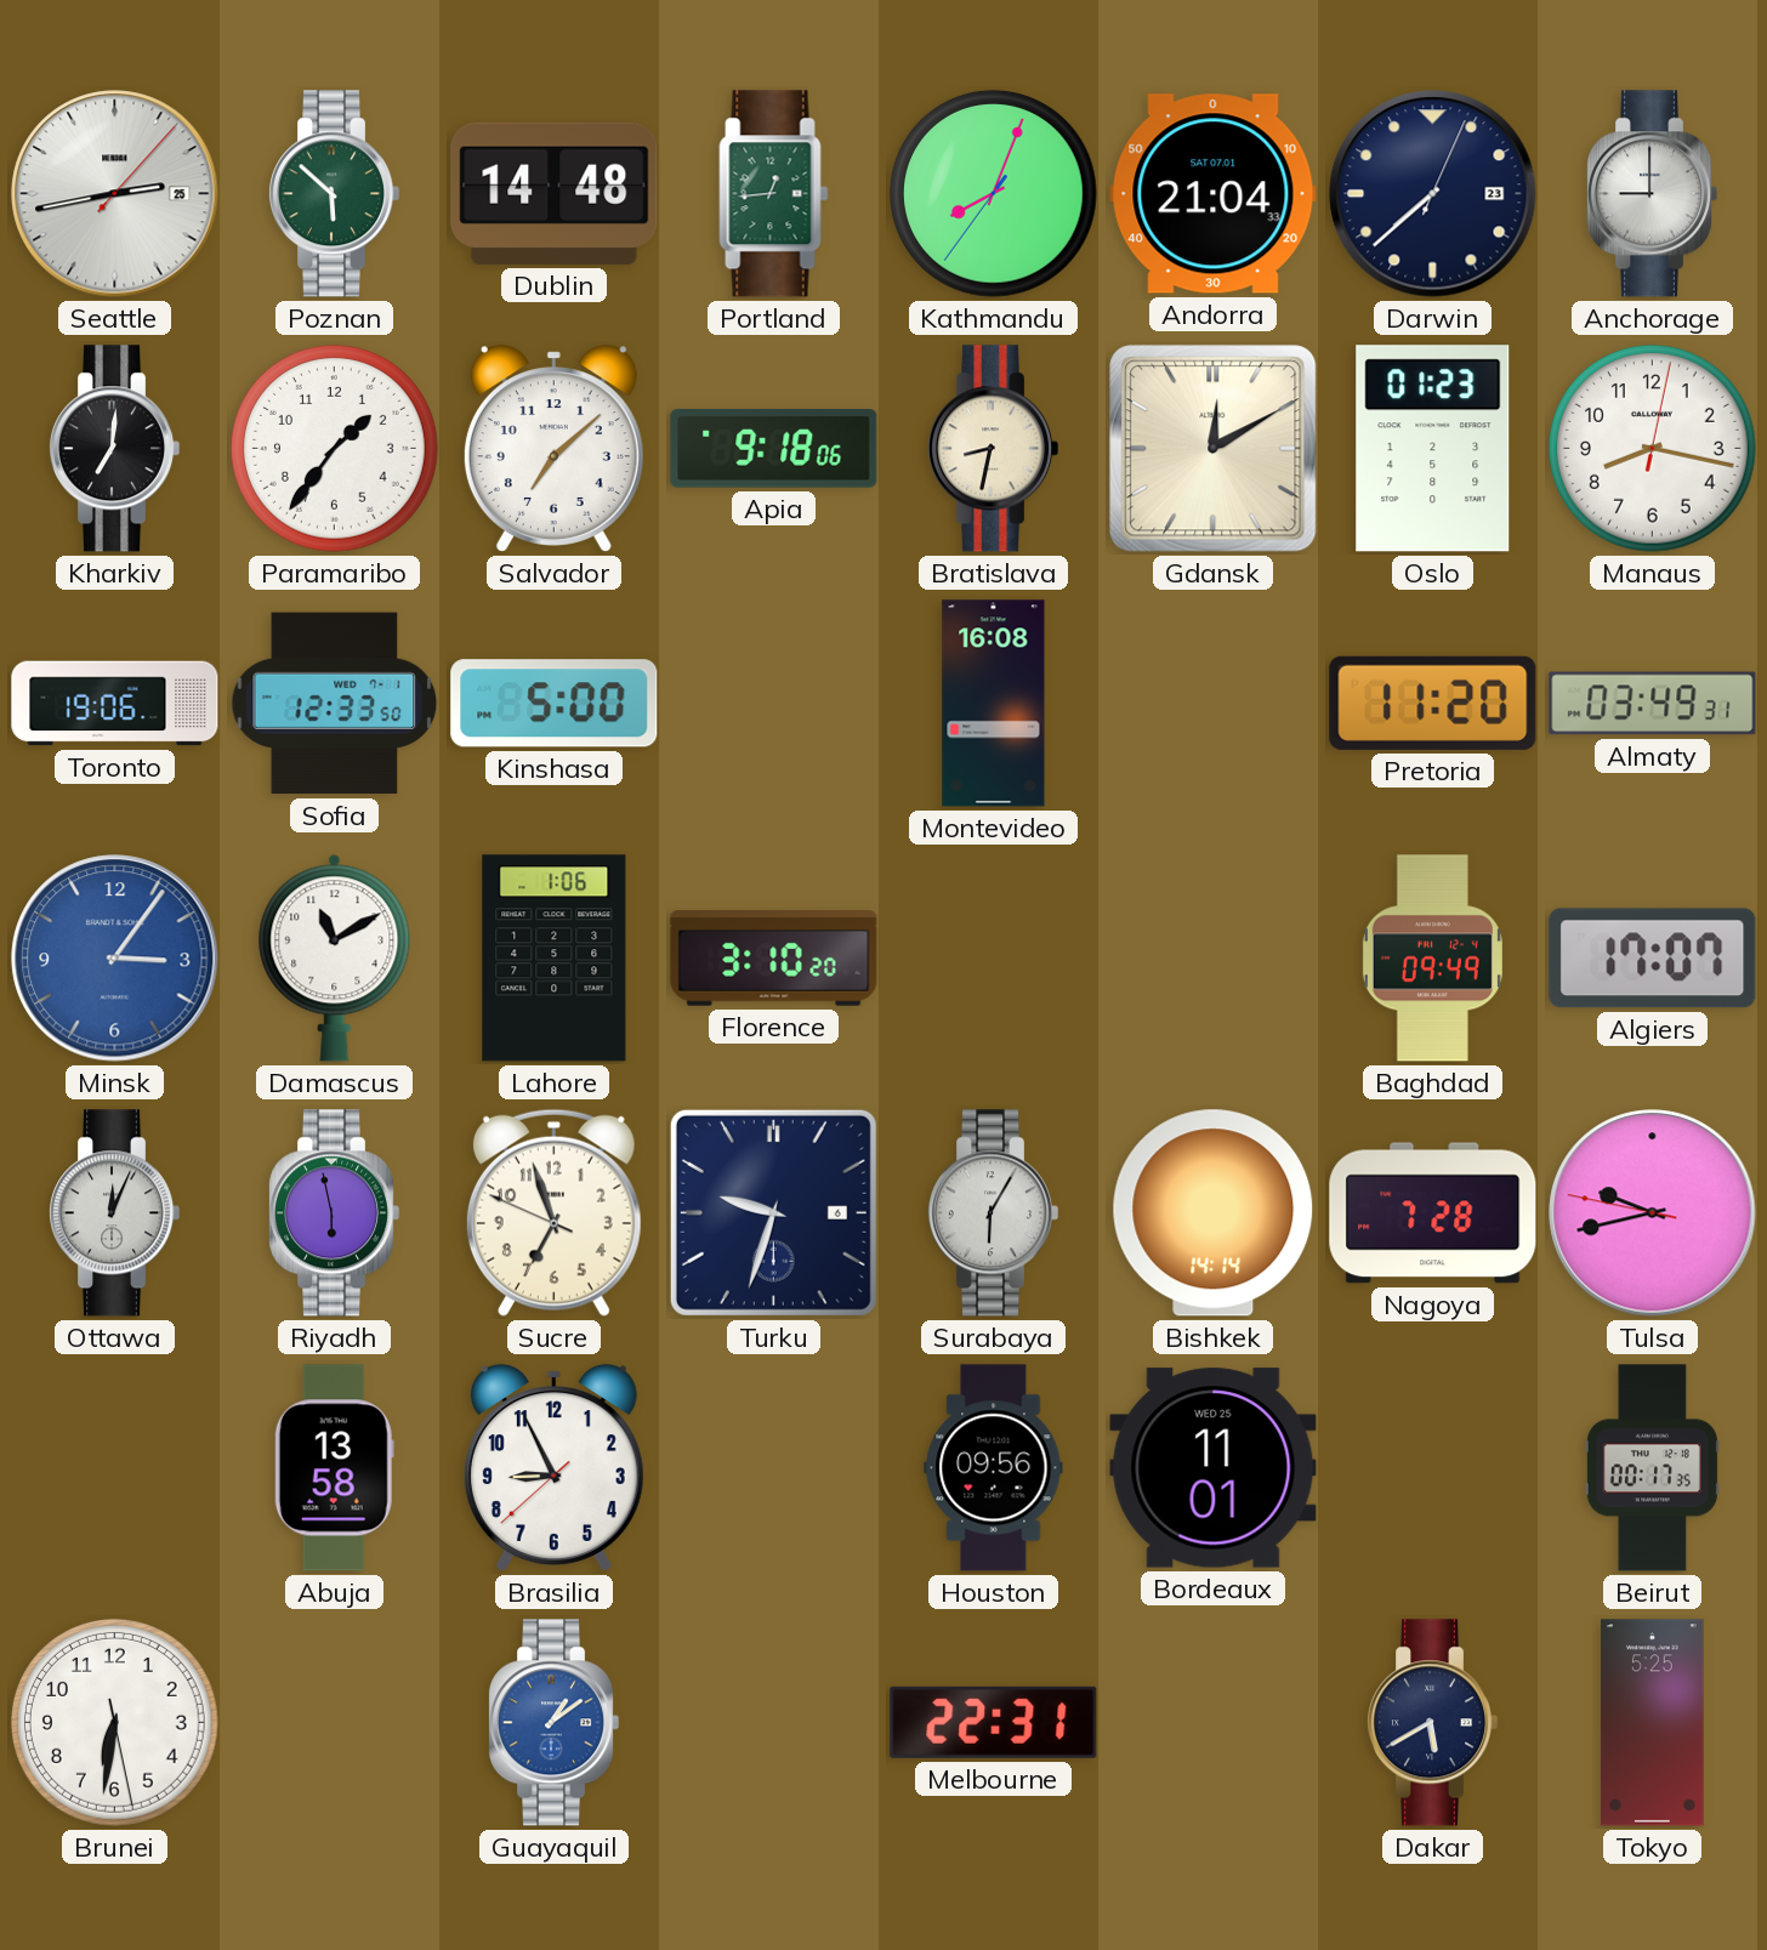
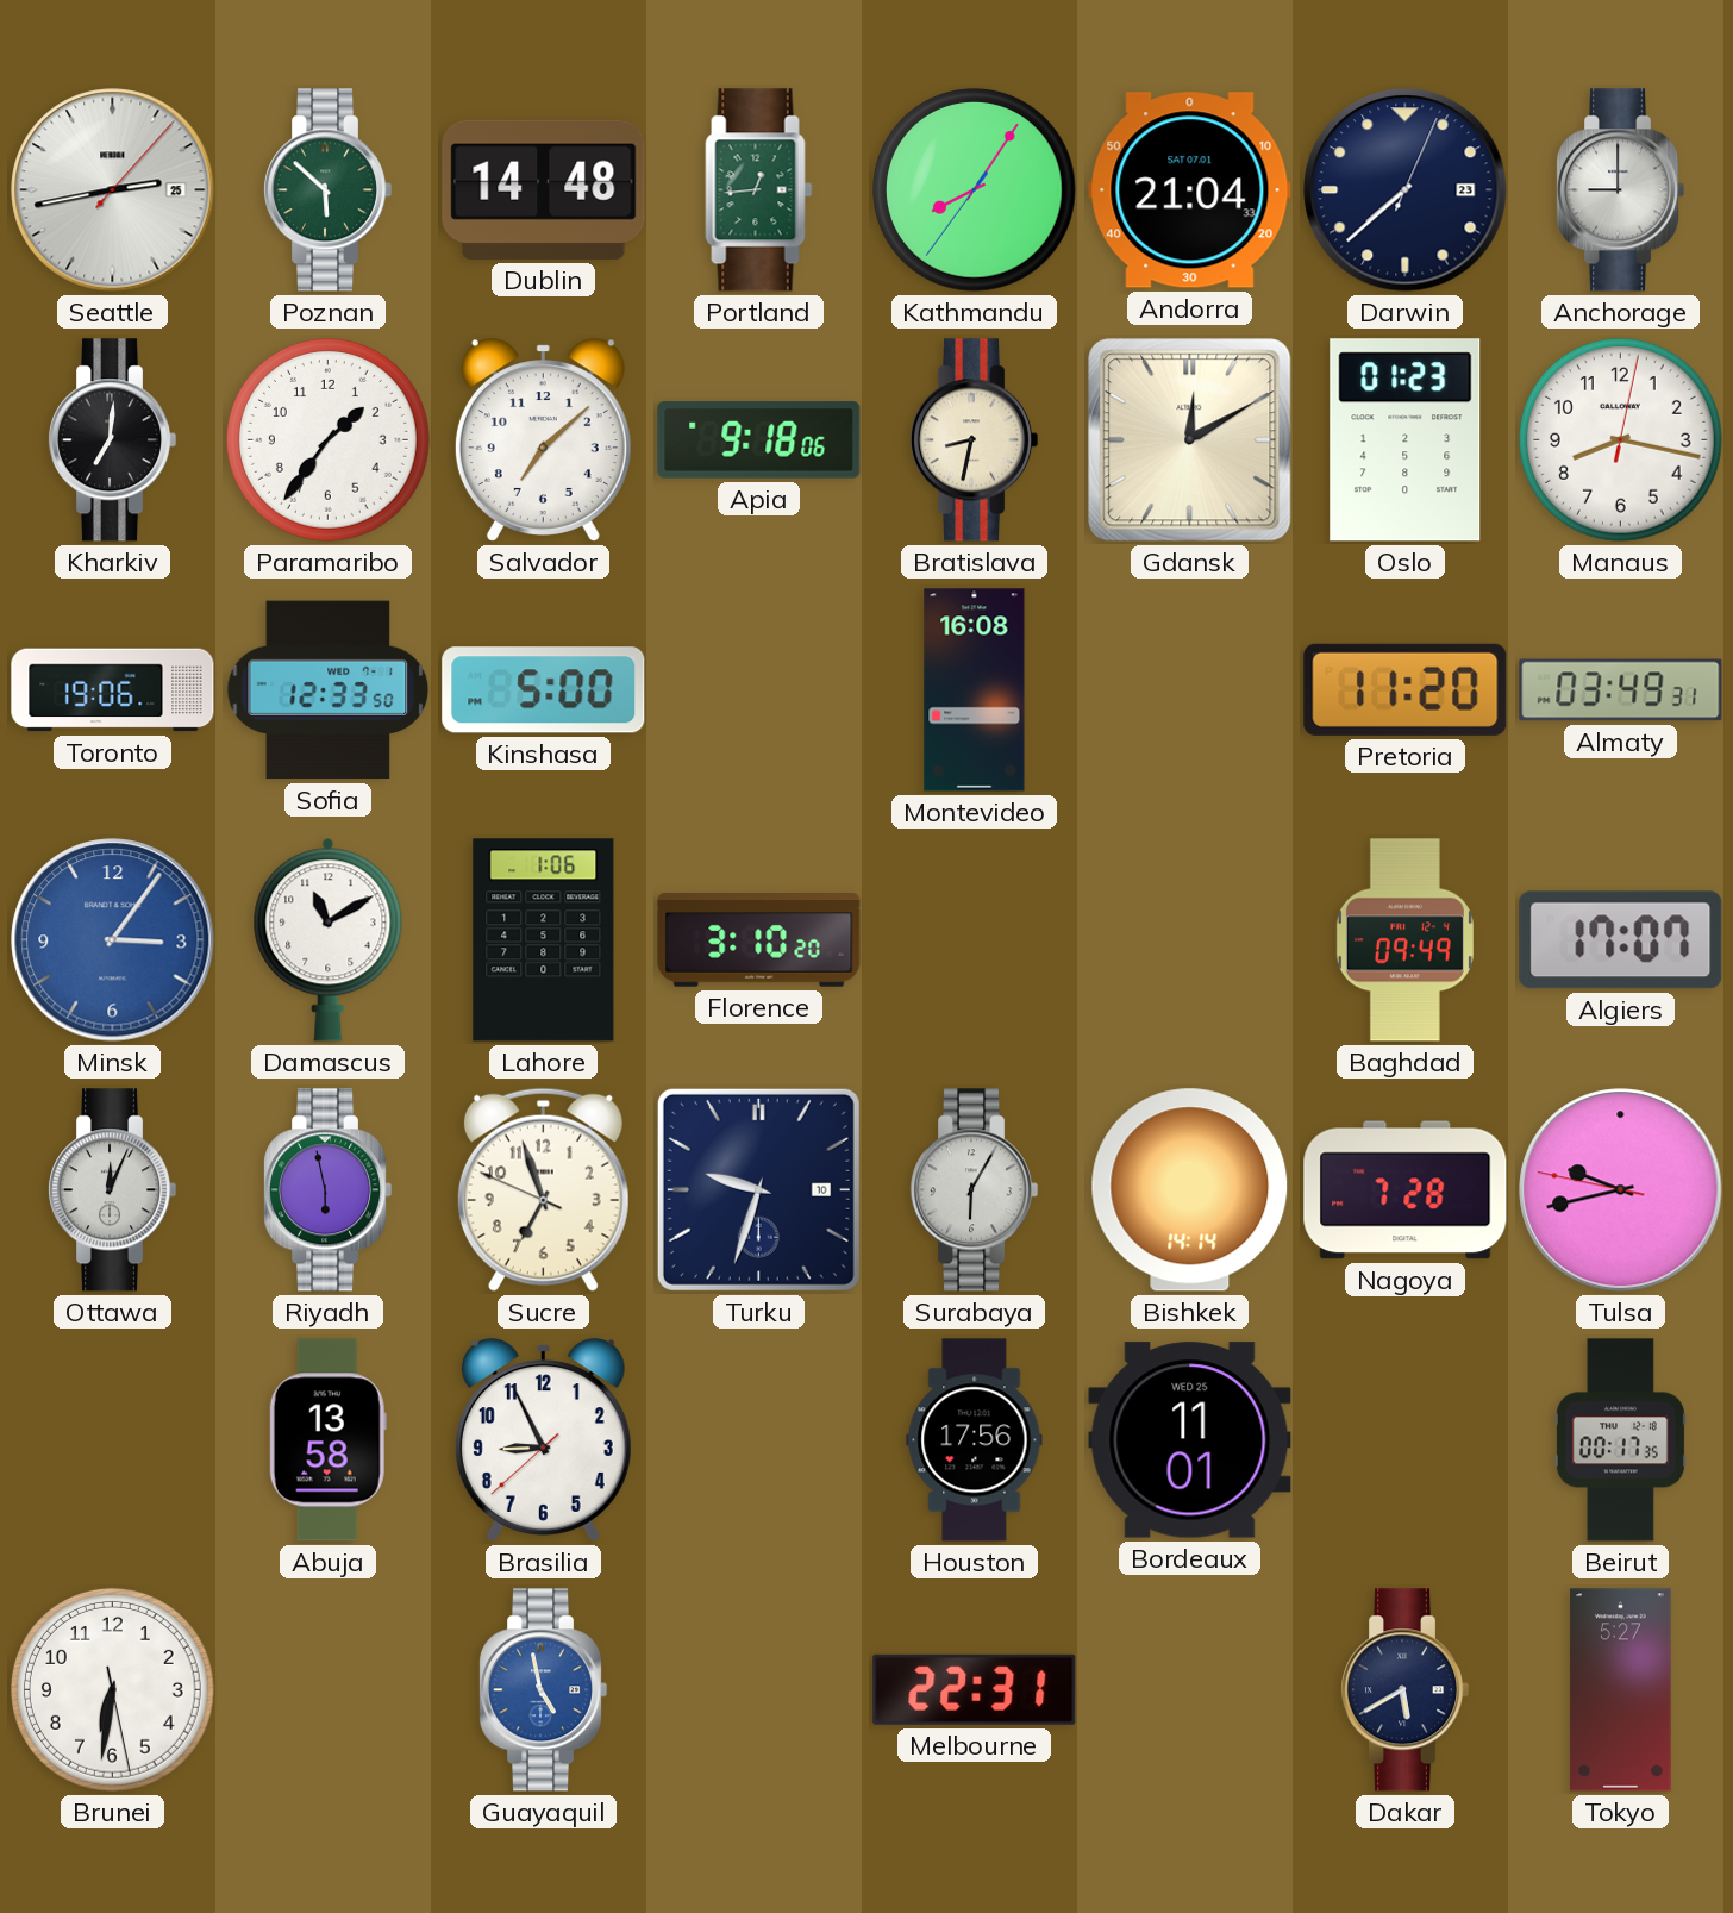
Kathmandu: 8:03 -> 8:05 (974, 189)
Turku date: 6 -> 10 (758, 1189)
Houston: 09:56 -> 17:56 (975, 1440)
Guayaquil: 1:09 -> 4:58 (543, 1690)
Tokyo: 5:25 -> 5:27 (1621, 1690)
